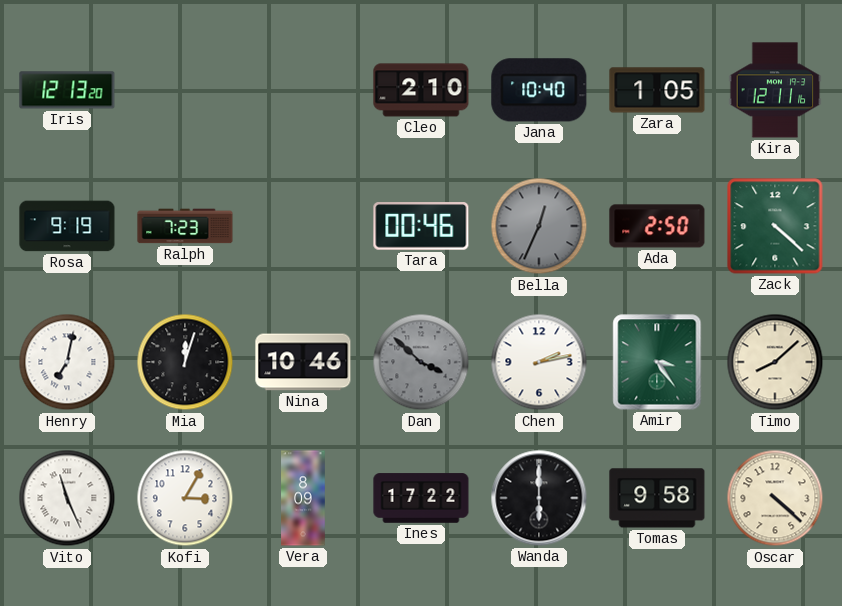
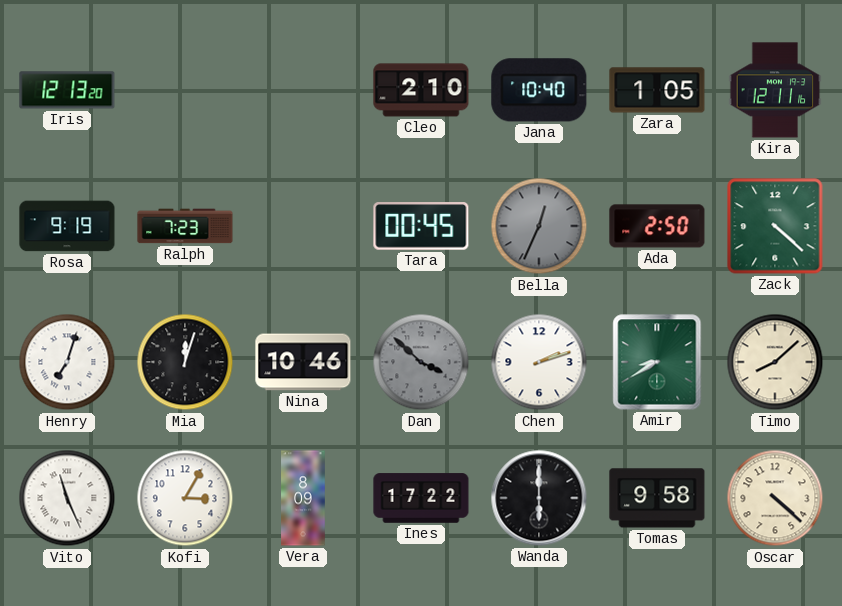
Tara: 00:46 -> 00:45 (421, 226)
Henry: 7:02 -> 7:03 (67, 362)
Chen: 2:13 -> 2:12 (539, 362)
Amir: 3:24 -> 8:40 (657, 362)
